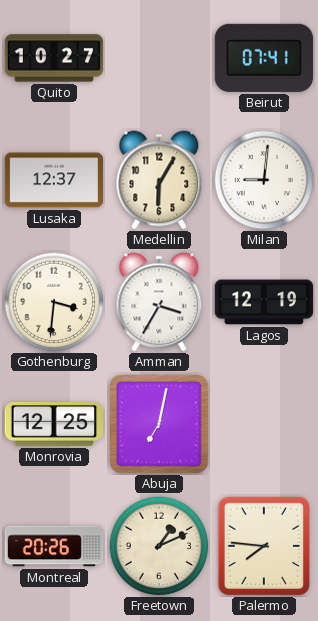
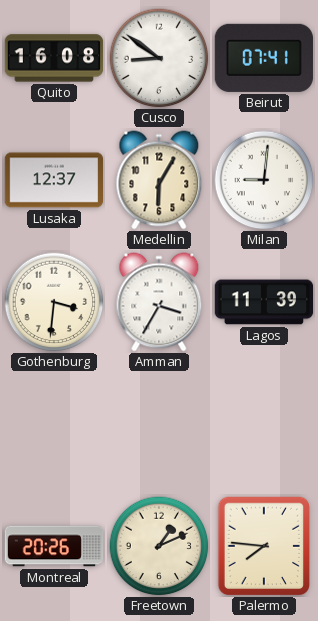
Quito: 10:27 -> 16:08 (54, 58)
Cusco: none -> 8:51 (159, 58)
Lagos: 12:19 -> 11:39 (264, 302)
Monrovia: 12:25 -> none (53, 425)
Abuja: 7:02 -> none (160, 425)
